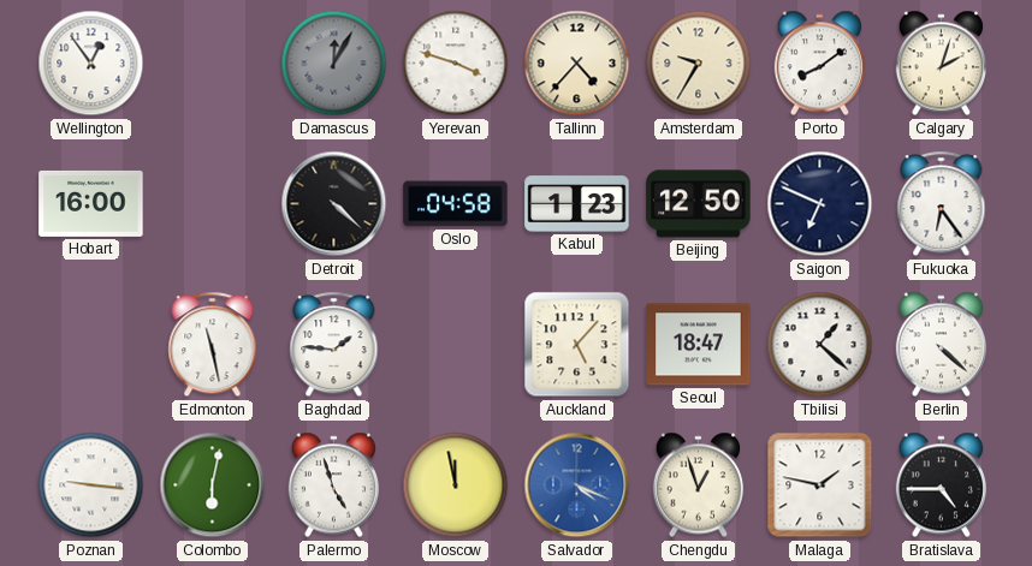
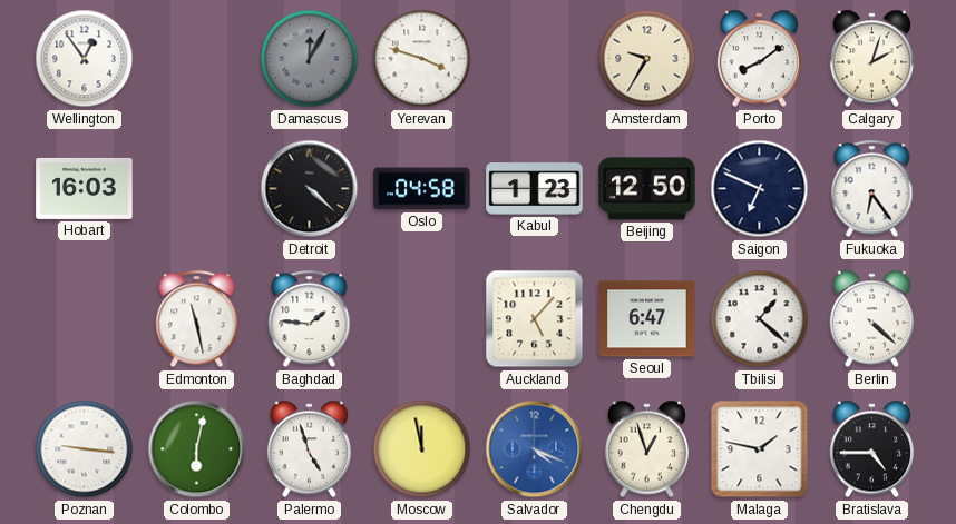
Tallinn: 4:37 -> none (577, 64)
Hobart: 16:00 -> 16:03 (85, 188)
Seoul: 18:47 -> 6:47 (647, 319)
